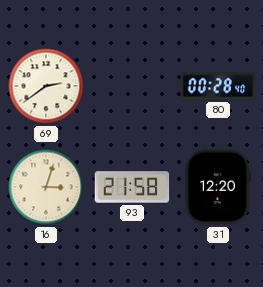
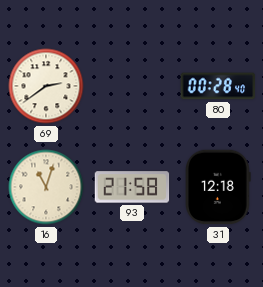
16: 3:03 -> 11:03 (46, 187)
31: 12:20 -> 12:18 (218, 187)
